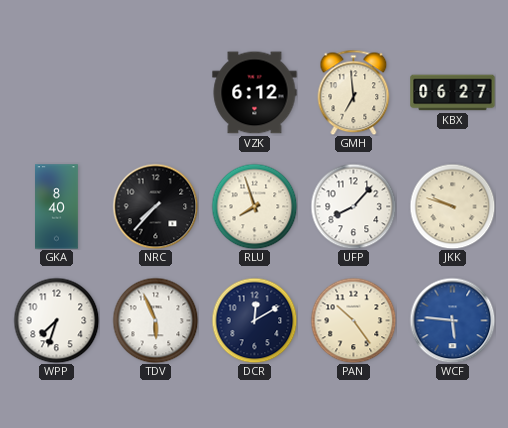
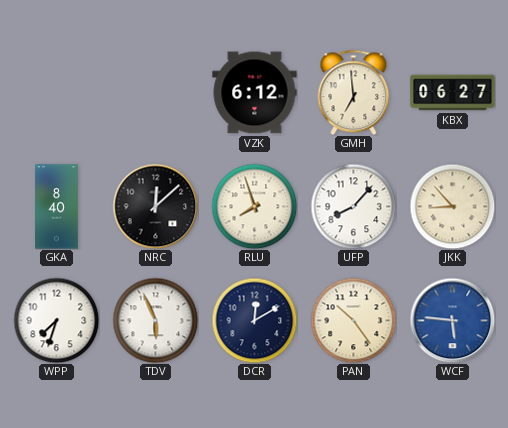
NRC: 7:37 -> 12:08 (155, 206)
JKK: 9:48 -> 8:53 (452, 206)
